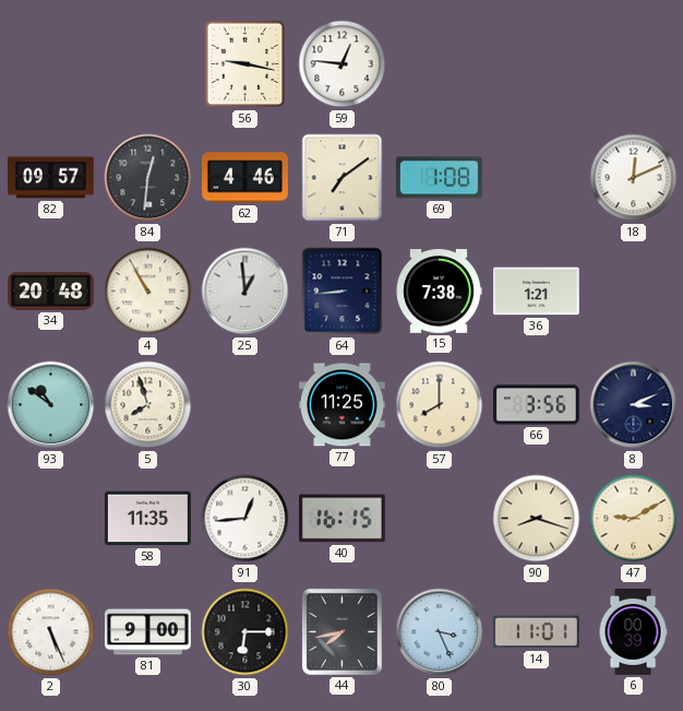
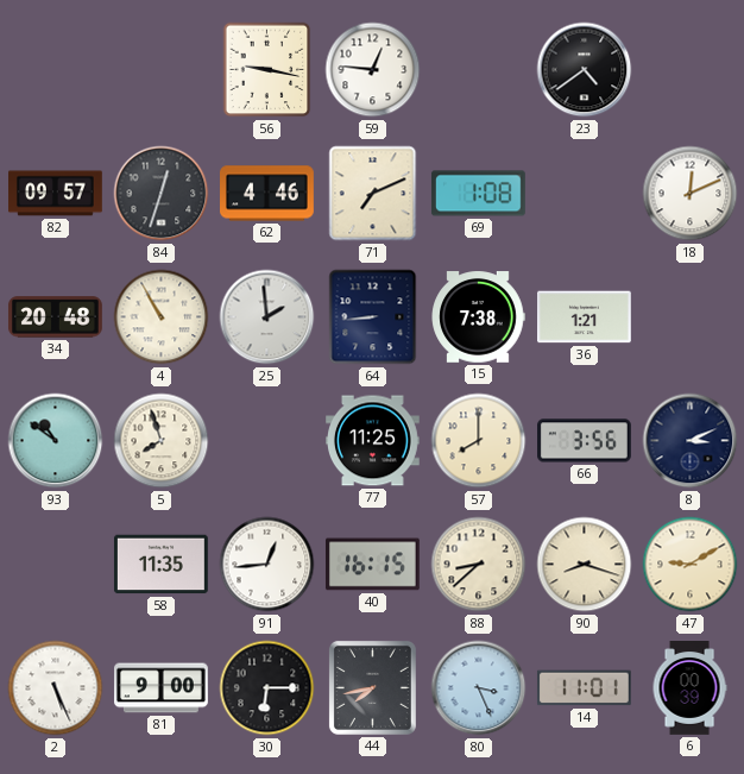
23: none -> 4:39 (585, 70)
84: 12:31 -> 12:33 (162, 194)
71: 7:09 -> 7:11 (373, 194)
25: 12:59 -> 1:59 (267, 317)
88: none -> 8:38 (479, 565)
